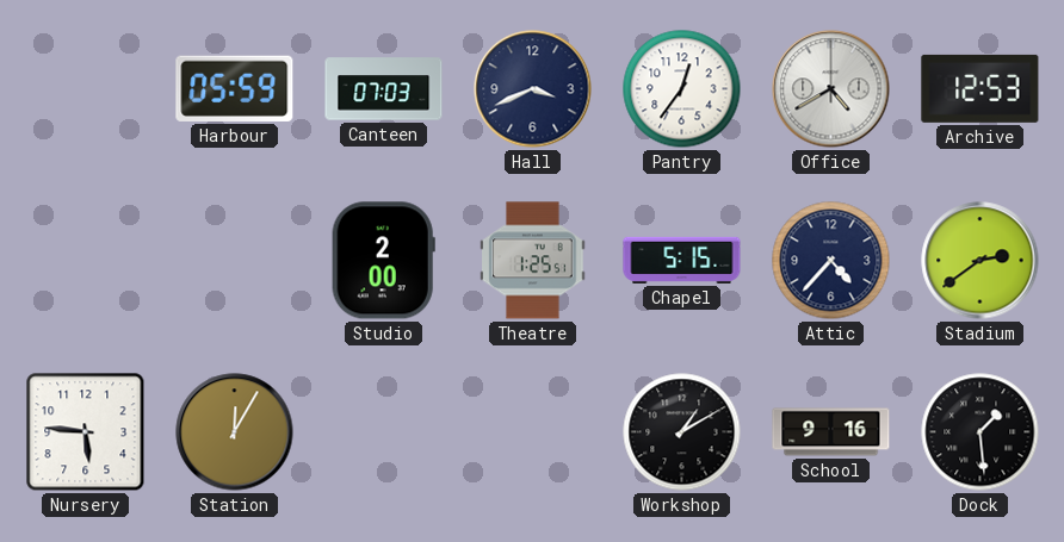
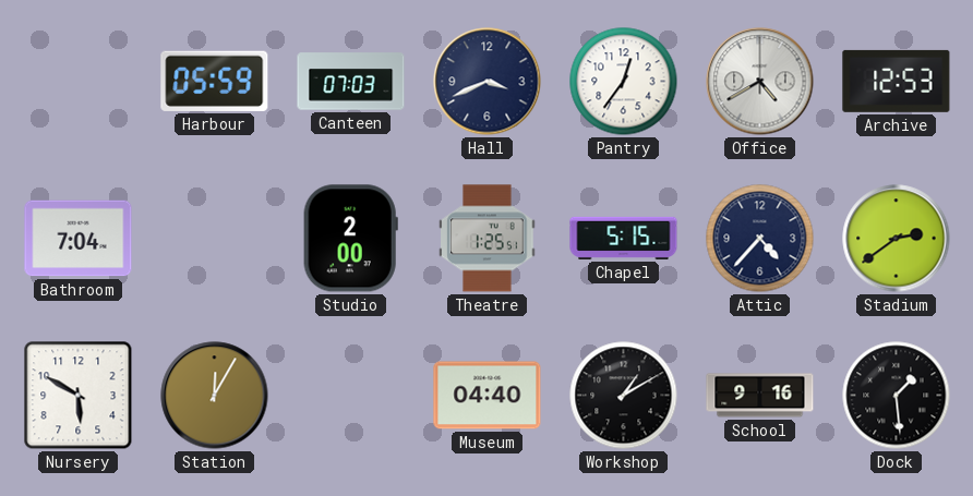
Bathroom: none -> 7:04 (79, 239)
Nursery: 5:46 -> 5:50 (79, 396)
Museum: none -> 04:40 (488, 396)
